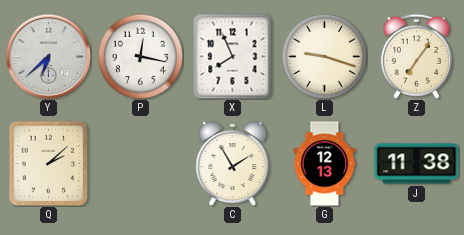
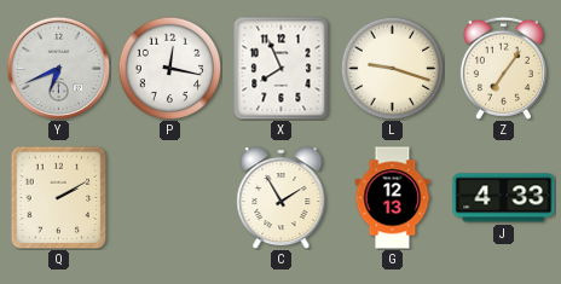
Y: 6:38 -> 6:41 (58, 68)
Q: 2:08 -> 2:10 (59, 197)
J: 11:38 -> 4:33 (504, 198)
